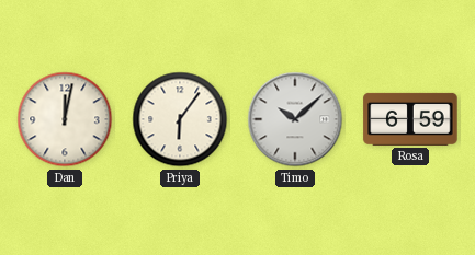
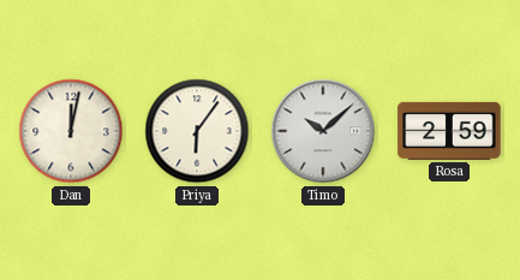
Rosa: 6:59 -> 2:59 (449, 131)
